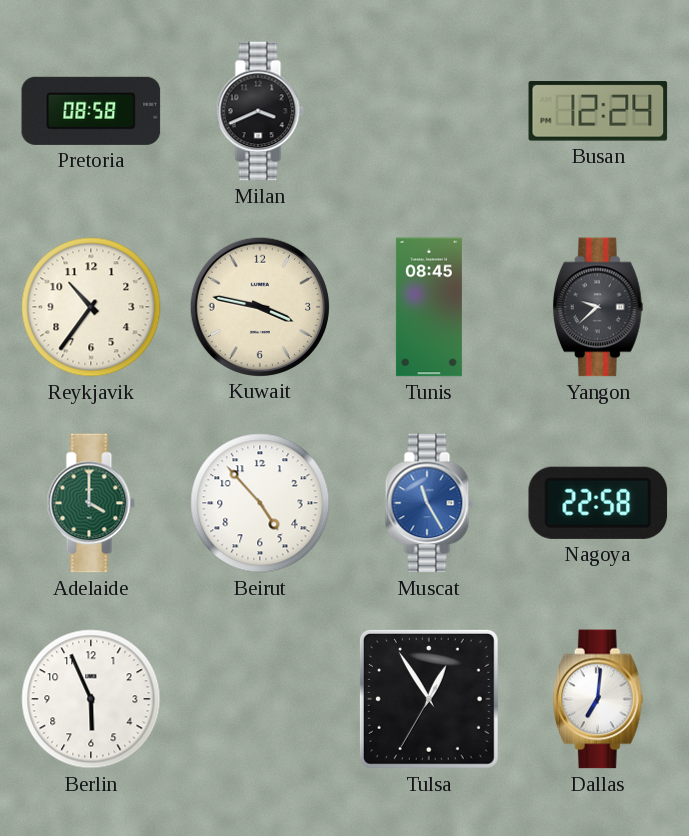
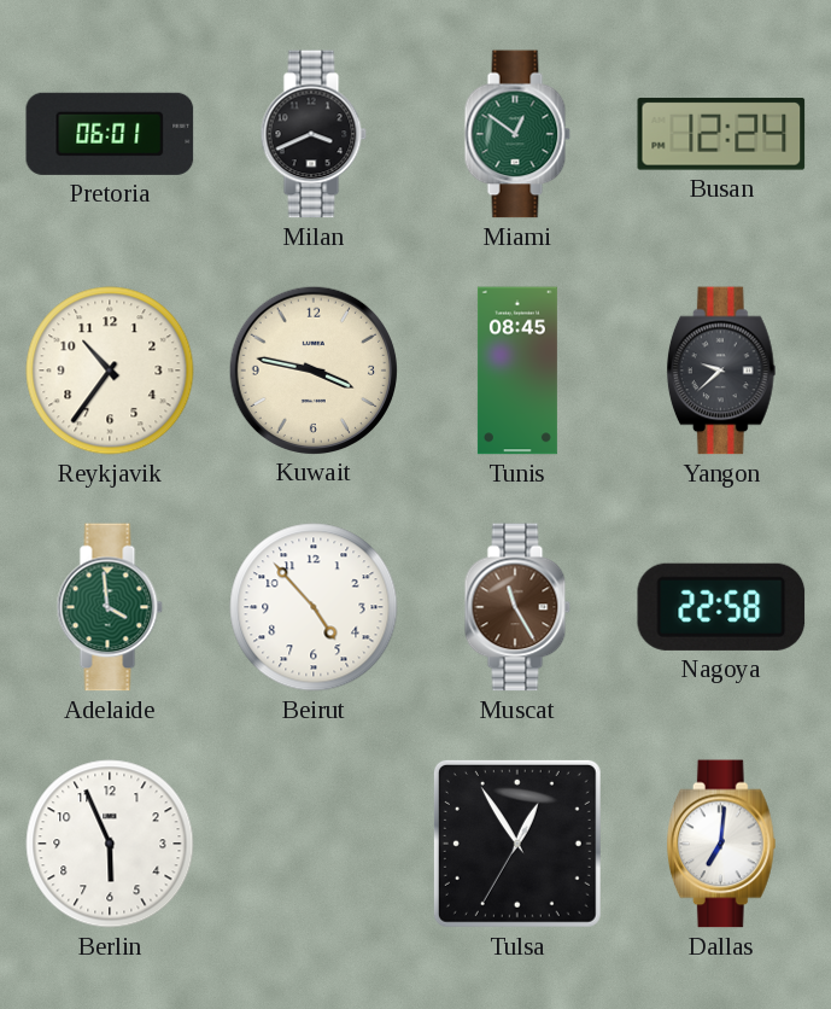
Pretoria: 08:58 -> 06:01 (110, 134)
Miami: none -> 12:51 (517, 134)
Adelaide: 4:00 -> 3:59 (110, 607)
Muscat dial: blue -> brown (517, 607)
